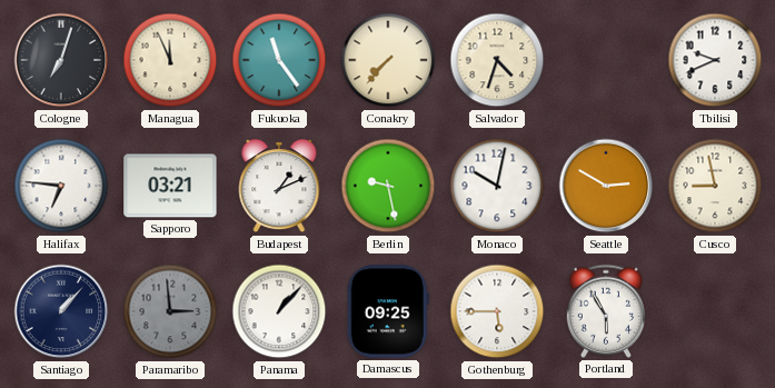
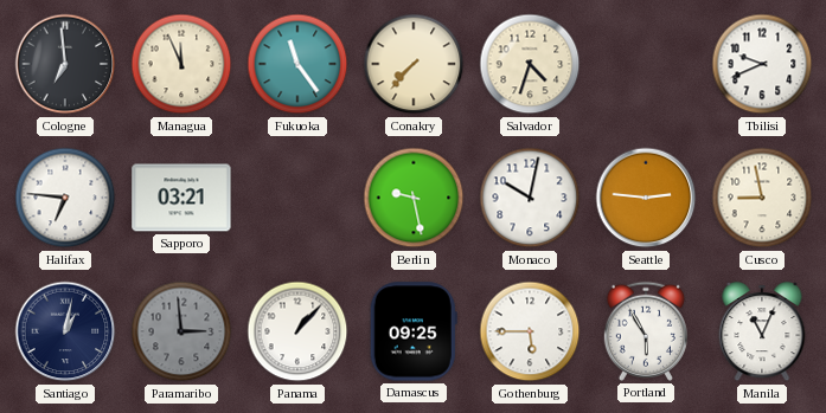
Cologne: 7:03 -> 6:59 (65, 64)
Budapest: 1:11 -> none (279, 187)
Seattle: 2:50 -> 2:46 (646, 198)
Santiago: 1:07 -> 1:02 (65, 331)
Manila: none -> 11:04 (762, 333)
